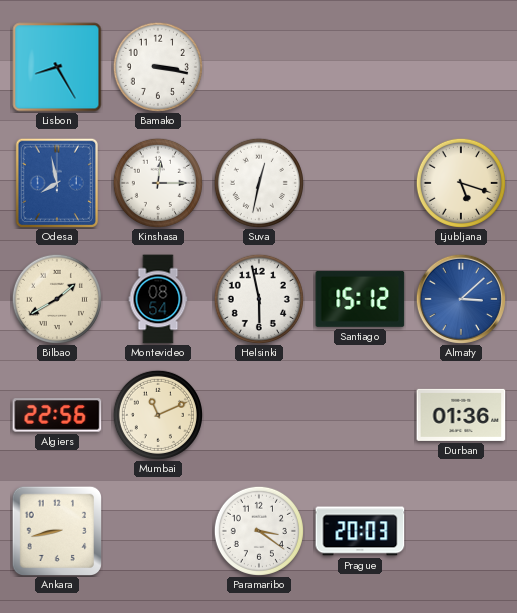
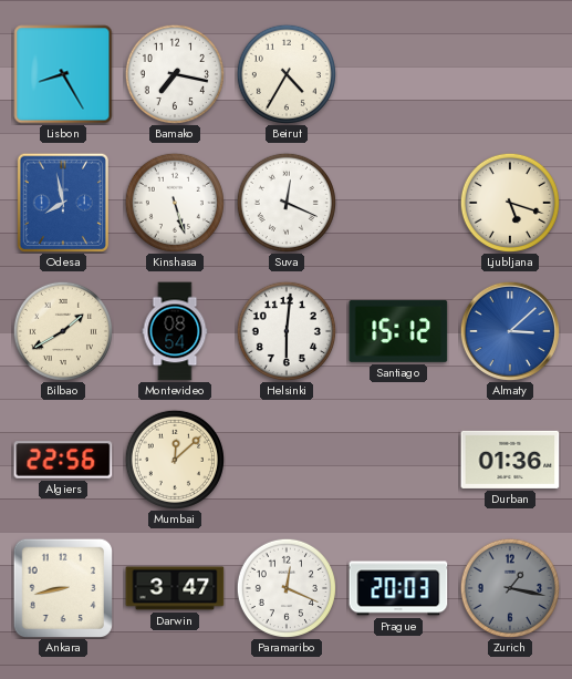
Bamako: 3:17 -> 7:17 (175, 74)
Beirut: none -> 4:35 (287, 74)
Kinshasa: 12:15 -> 5:27 (175, 203)
Suva: 12:32 -> 12:19 (287, 203)
Helsinki: 5:58 -> 6:01 (287, 331)
Mumbai: 11:11 -> 12:08 (175, 460)
Darwin: none -> 3:47 (175, 588)
Paramaribo: 3:21 -> 12:19 (287, 588)
Zurich: none -> 1:17 (510, 588)
